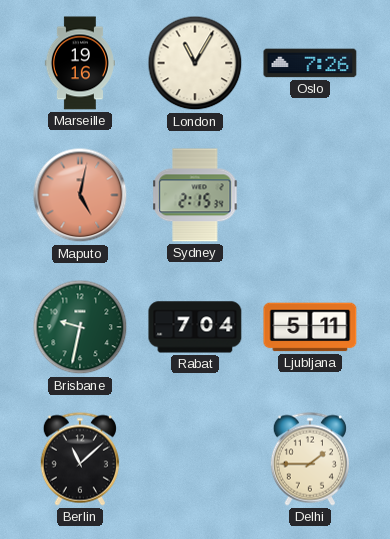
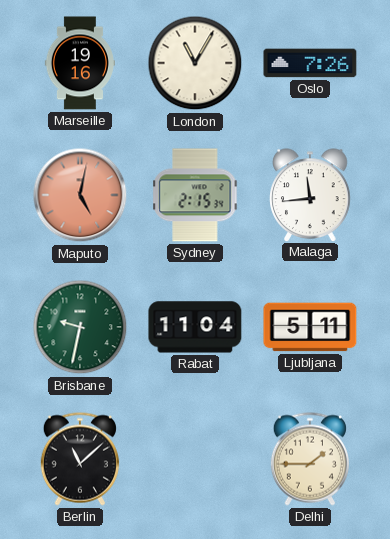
Malaga: none -> 11:44 (310, 195)
Rabat: 7:04 -> 11:04 (195, 327)
